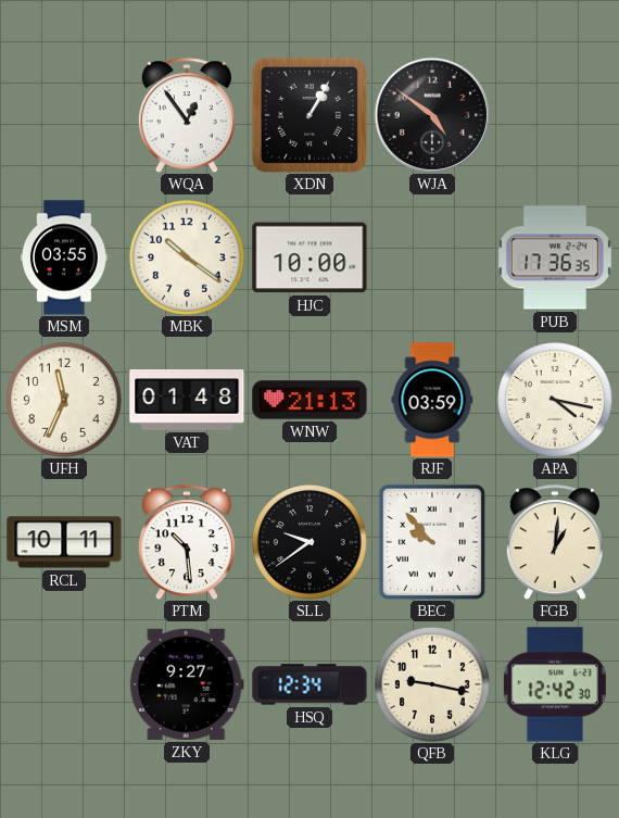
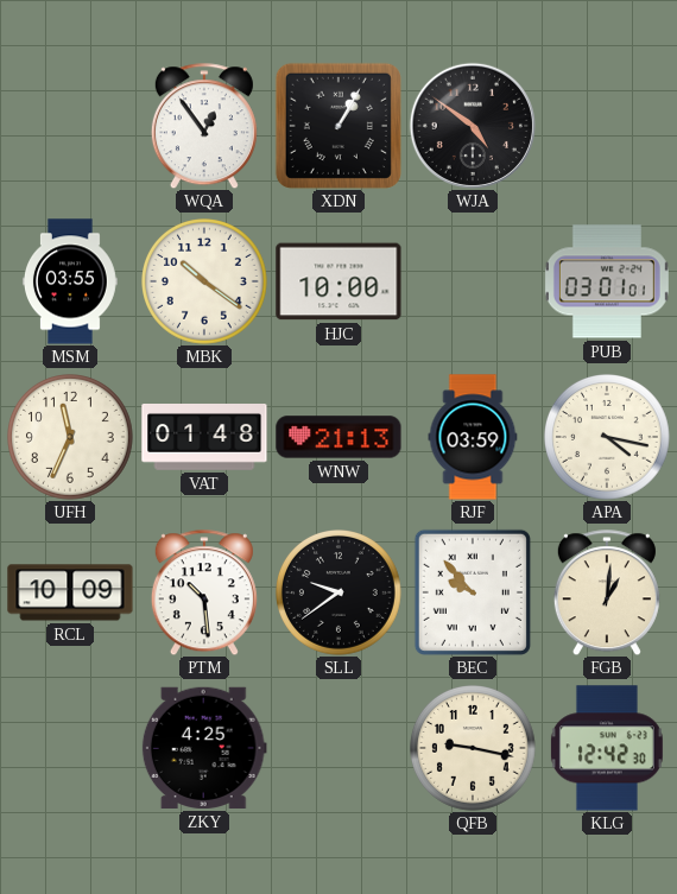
PUB: 17:36 -> 03:01 (607, 281)
RCL: 10:11 -> 10:09 (70, 592)
ZKY: 9:27 -> 4:25 (204, 748)
HSQ: 12:34 -> none (309, 684)
